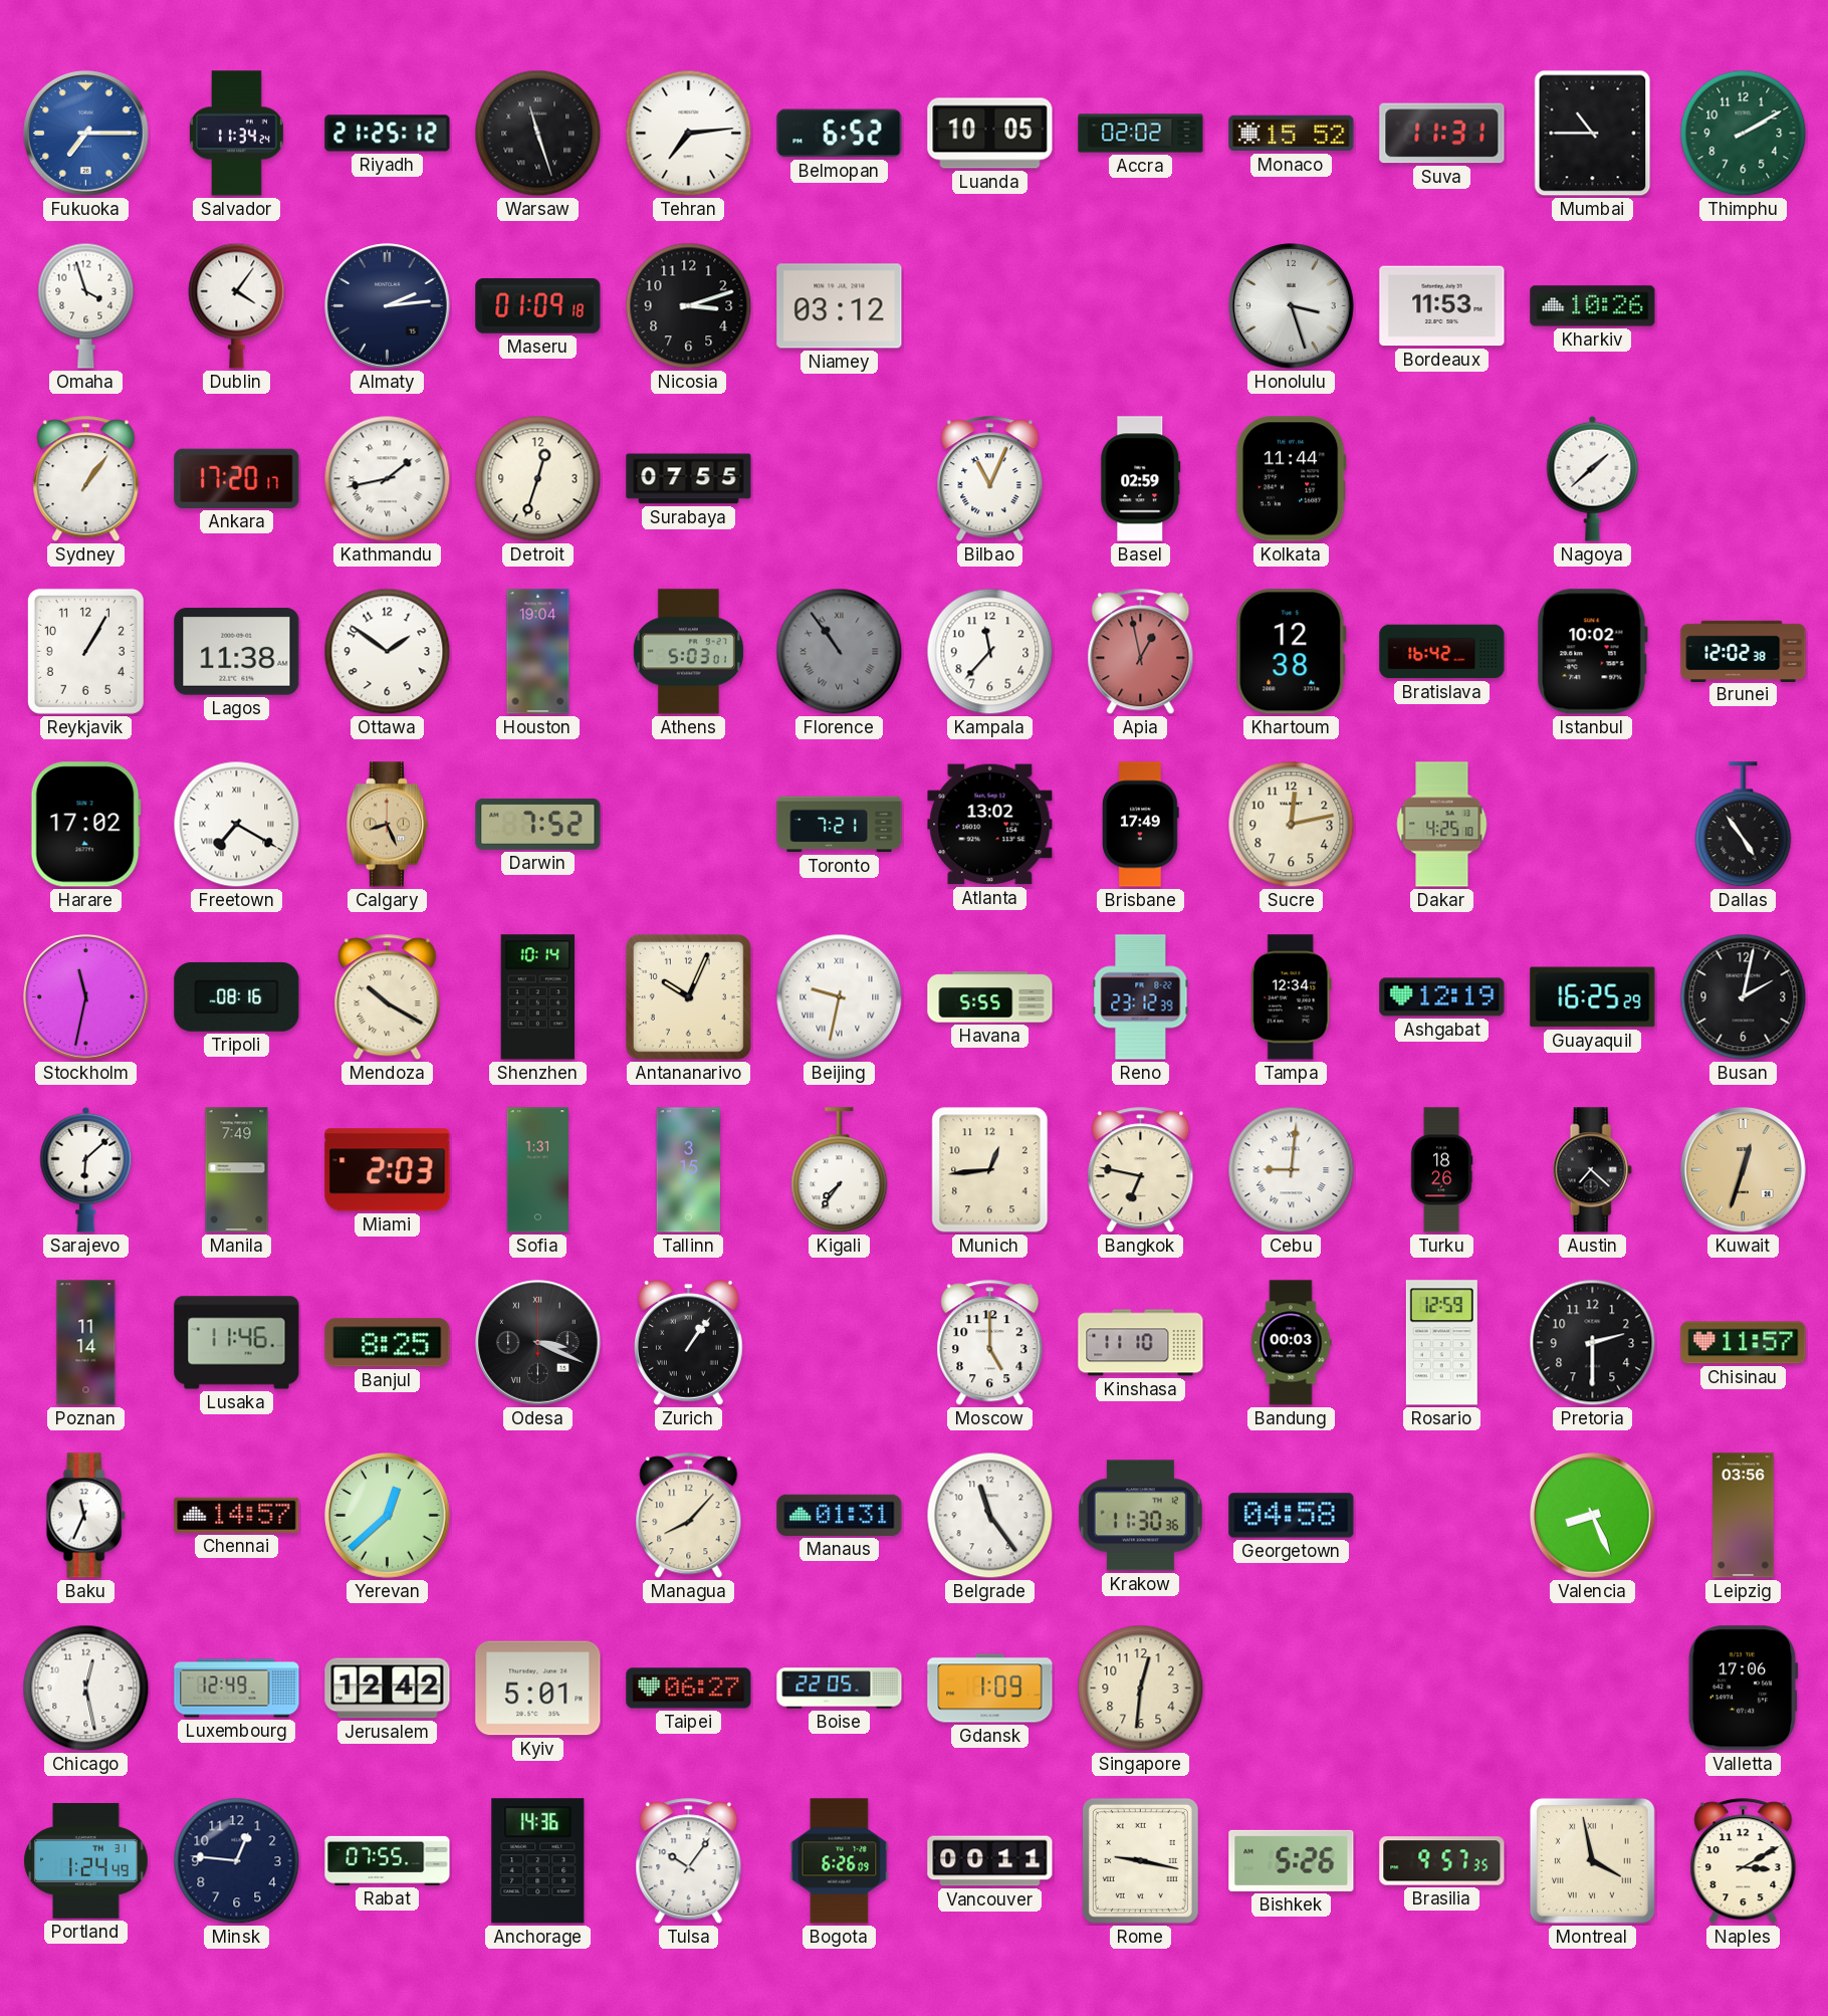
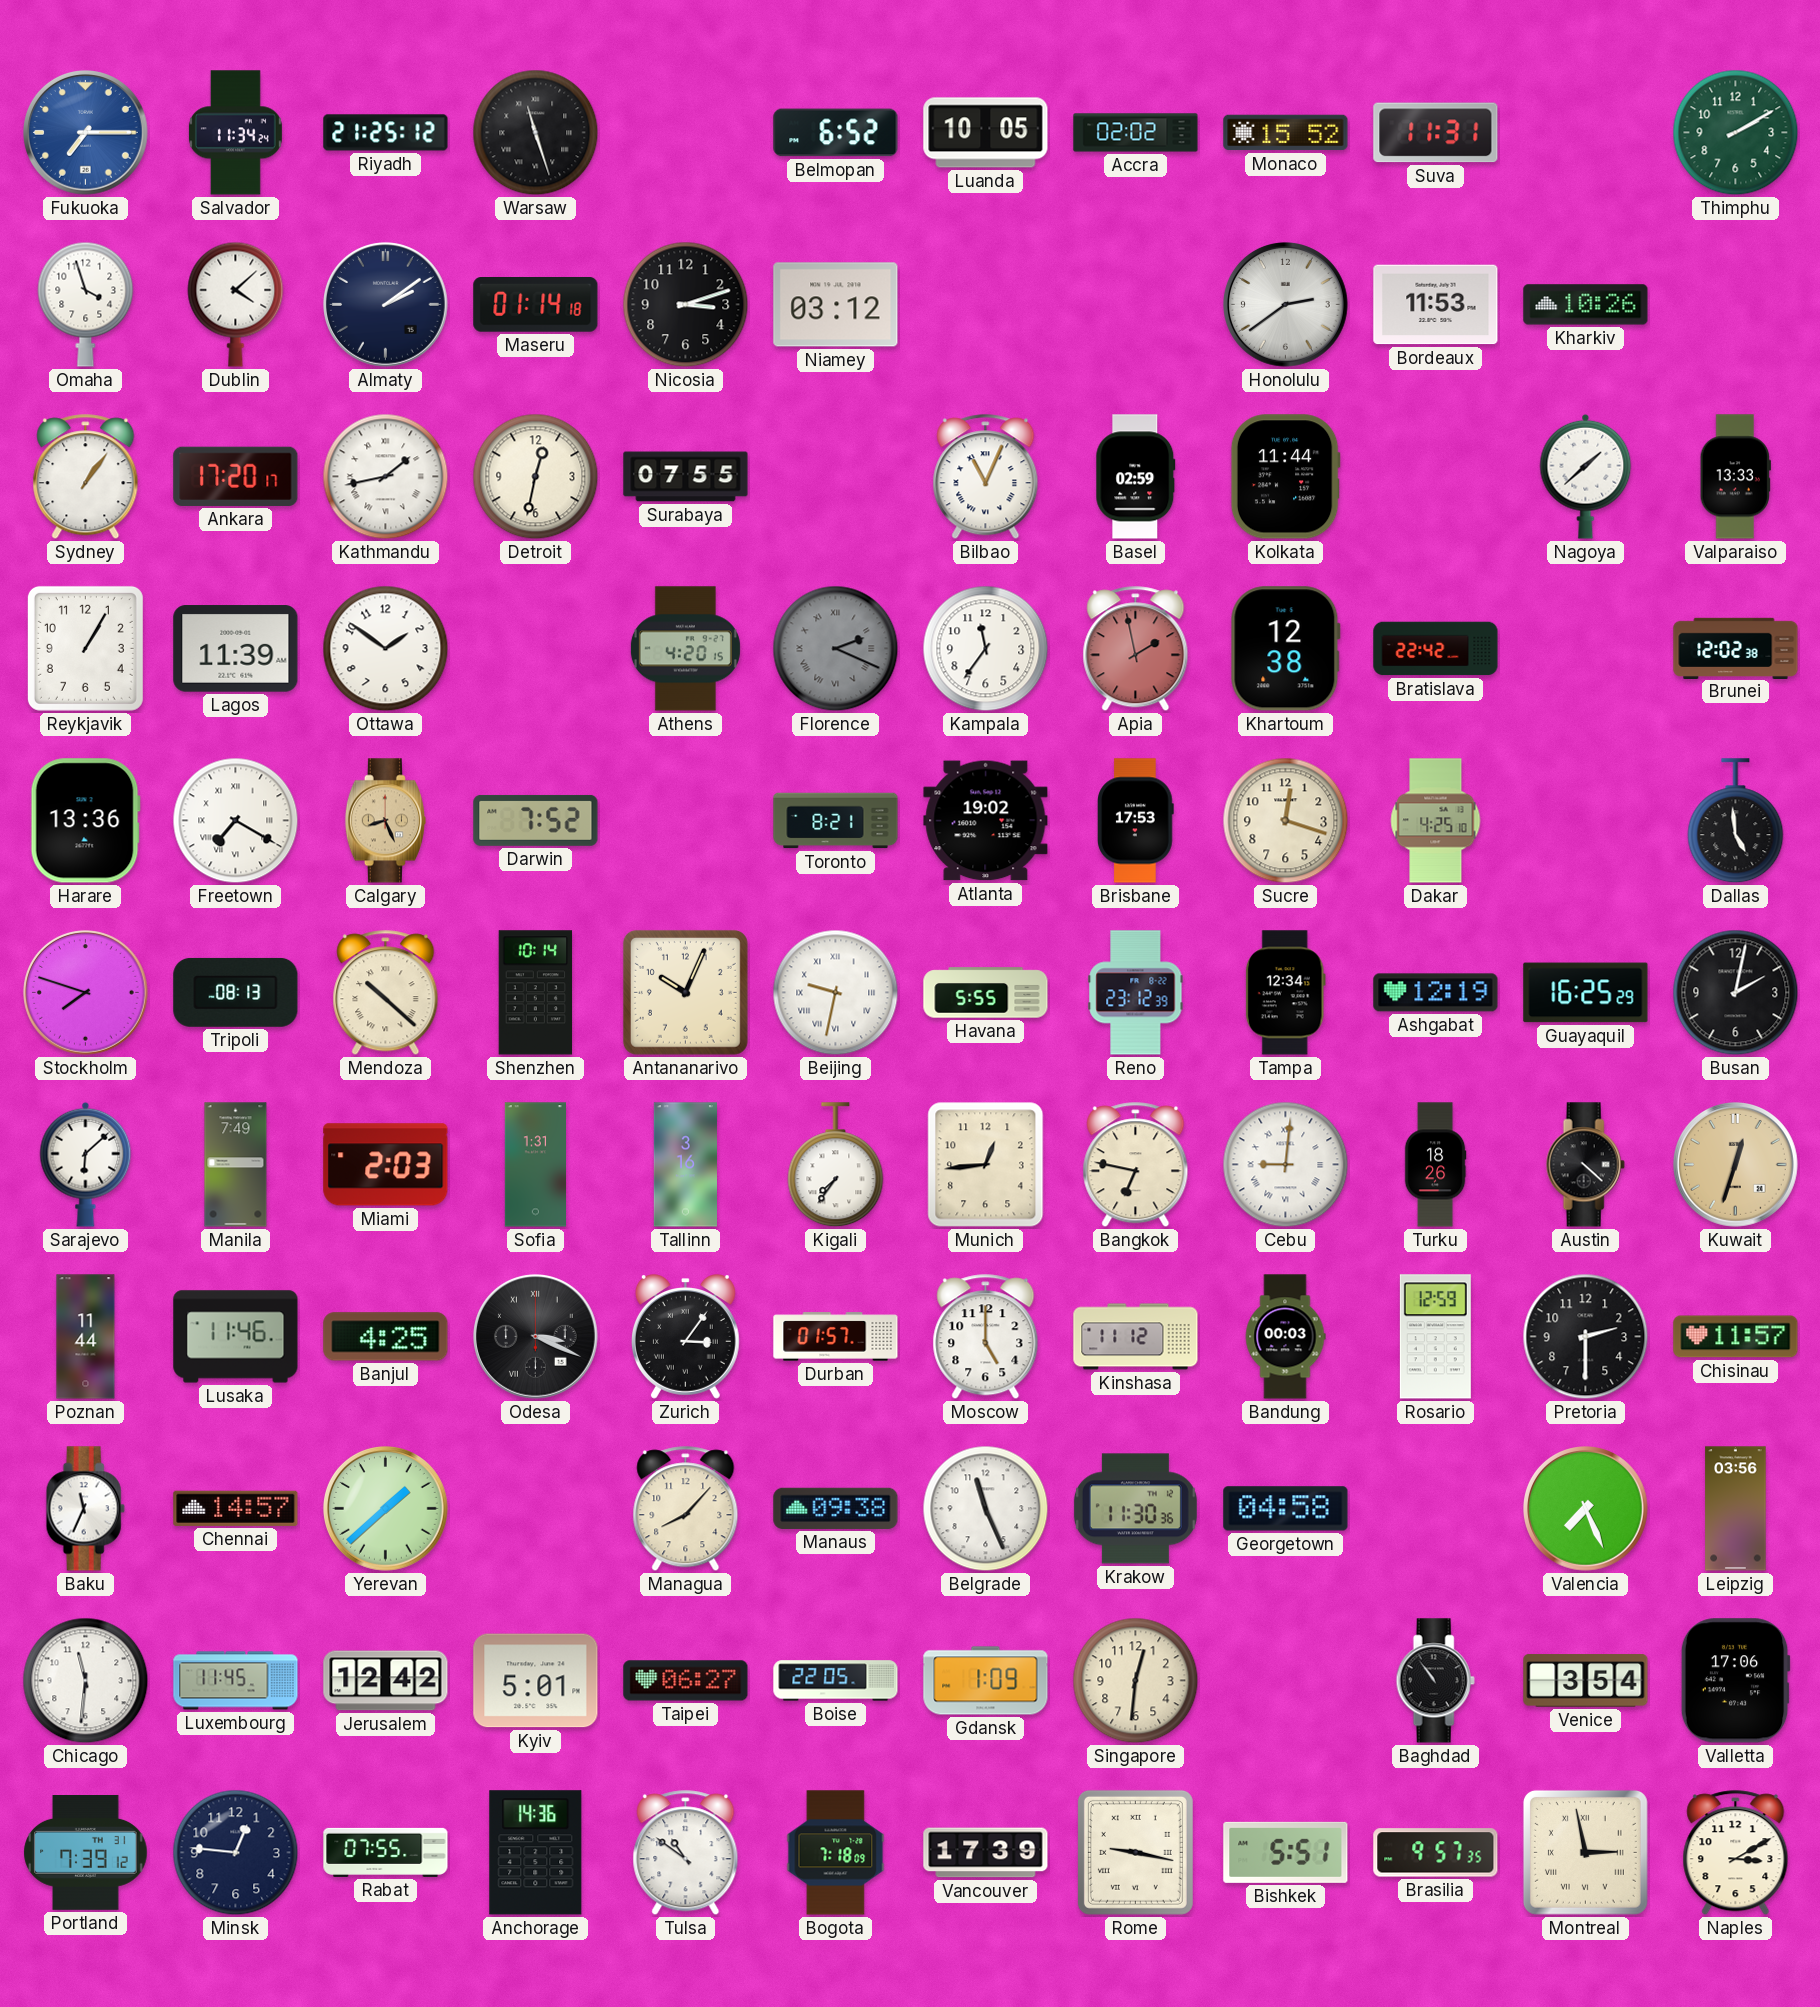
Tehran: 7:14 -> none (689, 134)
Mumbai: 10:45 -> none (1593, 134)
Dublin: 4:06 -> 4:08 (236, 304)
Almaty: 2:14 -> 2:09 (386, 305)
Maseru: 01:09 -> 01:14 (536, 305)
Honolulu: 3:27 -> 2:39 (1286, 305)
Detroit: 12:33 -> 12:32 (536, 477)
Valparaiso: none -> 13:33 (1735, 477)
Lagos: 11:38 -> 11:39 (236, 649)
Houston: 19:04 -> none (538, 652)
Athens: 5:03 -> 4:20 (685, 649)
Florence: 10:54 -> 2:19 (836, 649)
Kampala: 11:37 -> 11:36 (986, 649)
Apia: 12:58 -> 1:58 (1136, 649)
Bratislava: 16:42 -> 22:42 (1436, 649)
Istanbul: 10:02 -> none (1592, 652)
Harare: 17:02 -> 13:36 (85, 821)
Toronto: 7:21 -> 8:21 (836, 821)
Atlanta: 13:02 -> 19:02 (986, 821)
Brisbane: 17:49 -> 17:53 (1136, 821)
Sucre: 12:13 -> 12:18 (1286, 821)
Dallas: 4:54 -> 4:59 (1736, 821)
Stockholm: 11:32 -> 7:48 (86, 993)
Tripoli: 08:16 -> 08:13 (236, 992)
Mendoza: 10:20 -> 10:22 (386, 993)
Tallinn: 3:15 -> 3:16 (685, 1165)
Austin: 7:22 -> 4:22 (1585, 1165)
Poznan: 11:14 -> 11:44 (86, 1337)
Banjul: 8:25 -> 4:25 (386, 1337)
Zurich: 1:06 -> 3:06 (685, 1337)
Durban: none -> 01:57 (836, 1337)
Kinshasa: 11:10 -> 11:12 (1136, 1337)
Yerevan: 12:38 -> 1:38 (386, 1509)
Manaus: 01:31 -> 09:38 (836, 1508)
Belgrade: 11:24 -> 11:26 (986, 1509)
Valencia: 8:26 -> 7:26 (1586, 1509)
Chicago: 12:28 -> 11:31 (86, 1681)
Luxembourg: 12:49 -> 11:45 (236, 1681)
Baghdad: none -> 10:54 (1435, 1681)
Venice: none -> 3:54 (1586, 1681)
Portland: 1:24 -> 7:39 (86, 1853)
Tulsa: 10:06 -> 10:51 (686, 1853)
Bogota: 6:26 -> 7:18 (836, 1853)
Vancouver: 00:11 -> 17:39 (986, 1853)
Bishkek: 5:26 -> 5:51 (1286, 1852)
Montreal: 3:58 -> 2:58 (1585, 1852)
